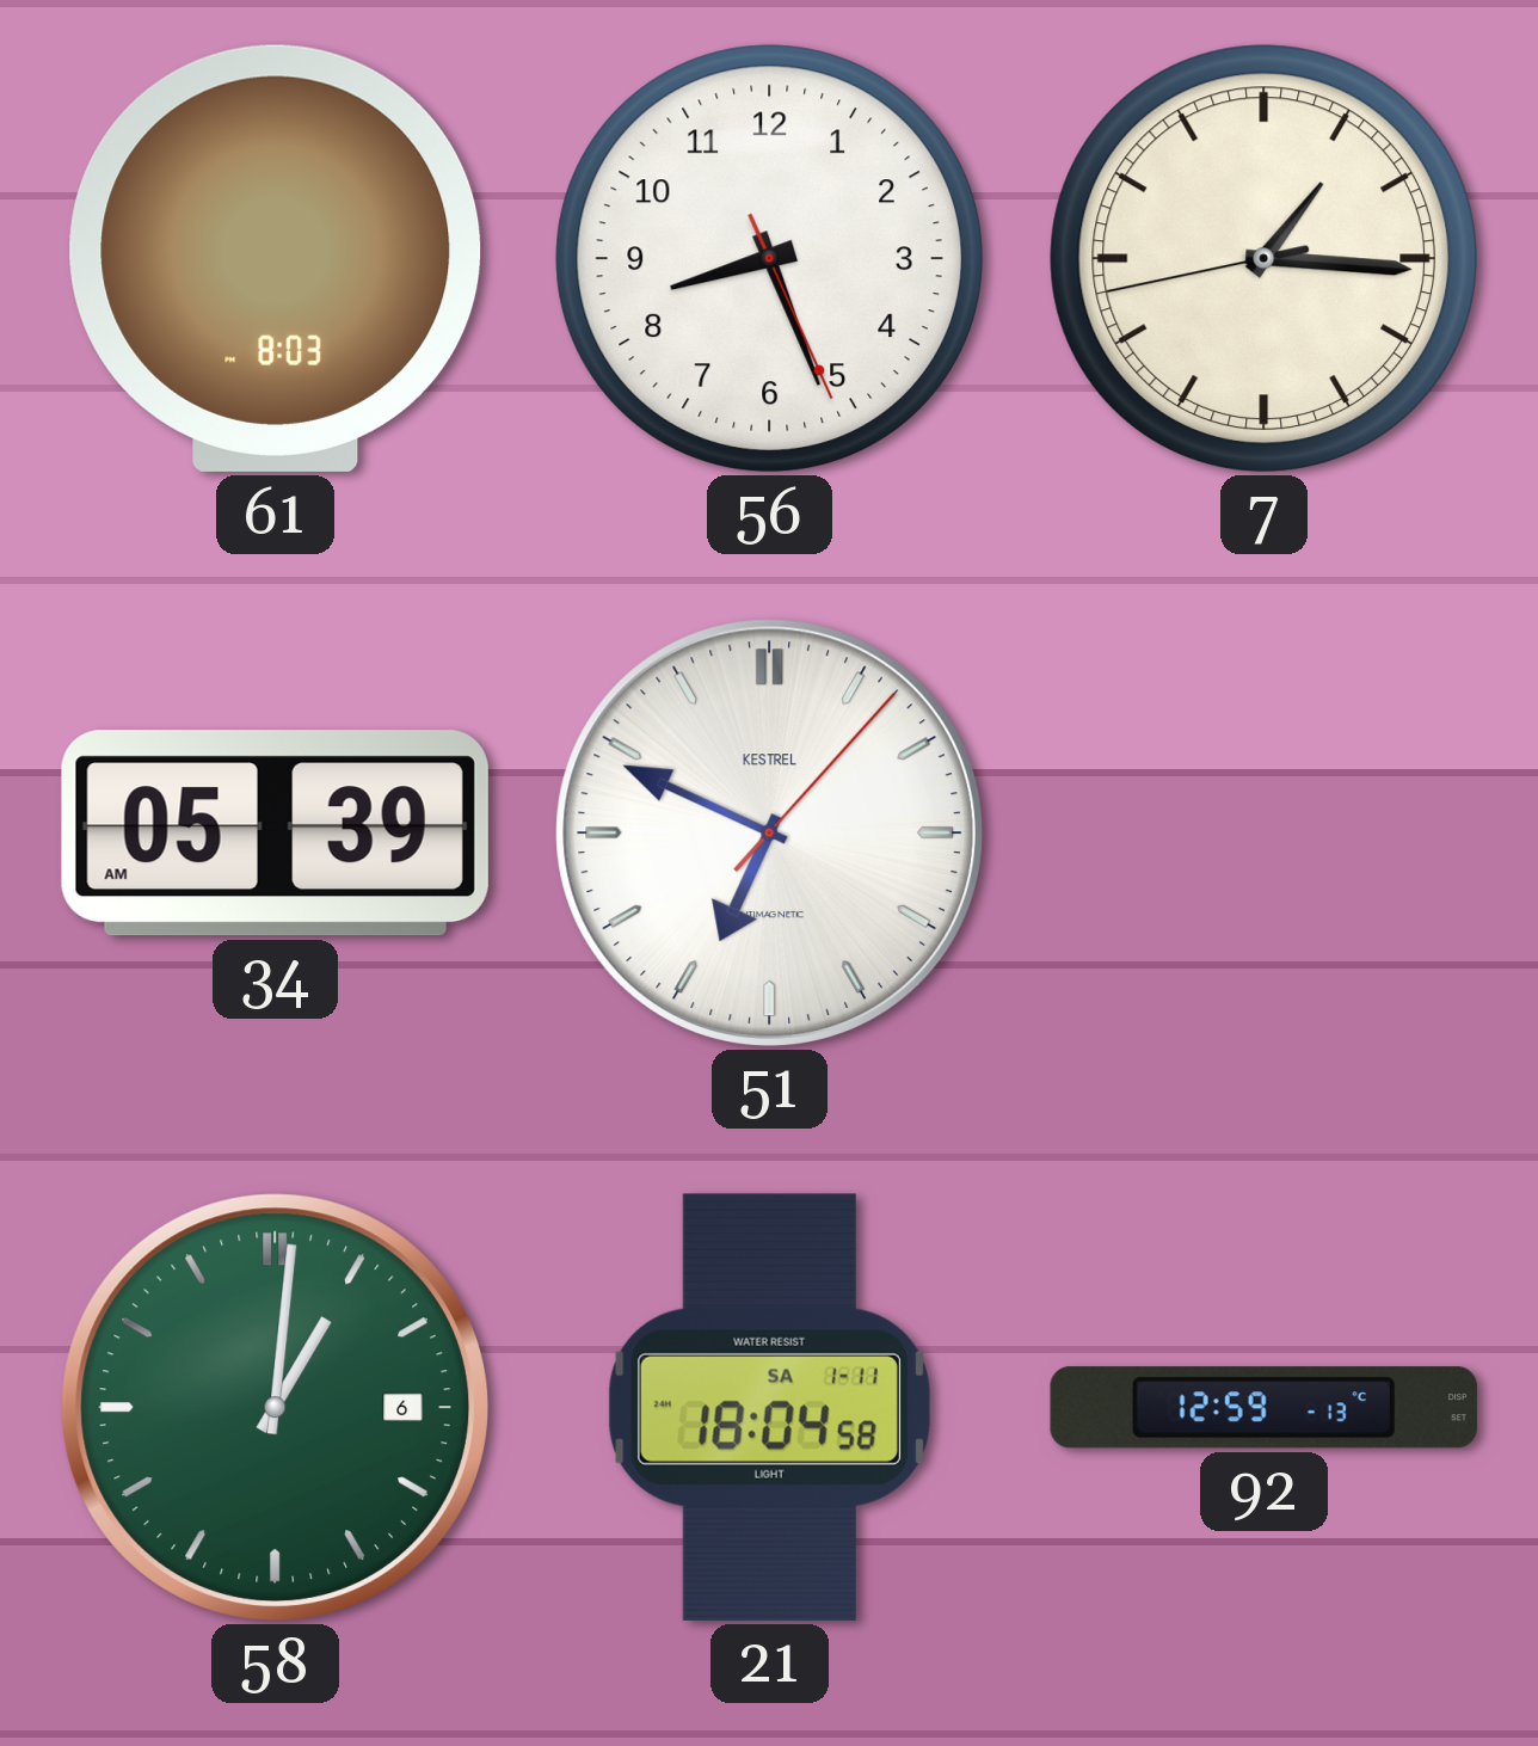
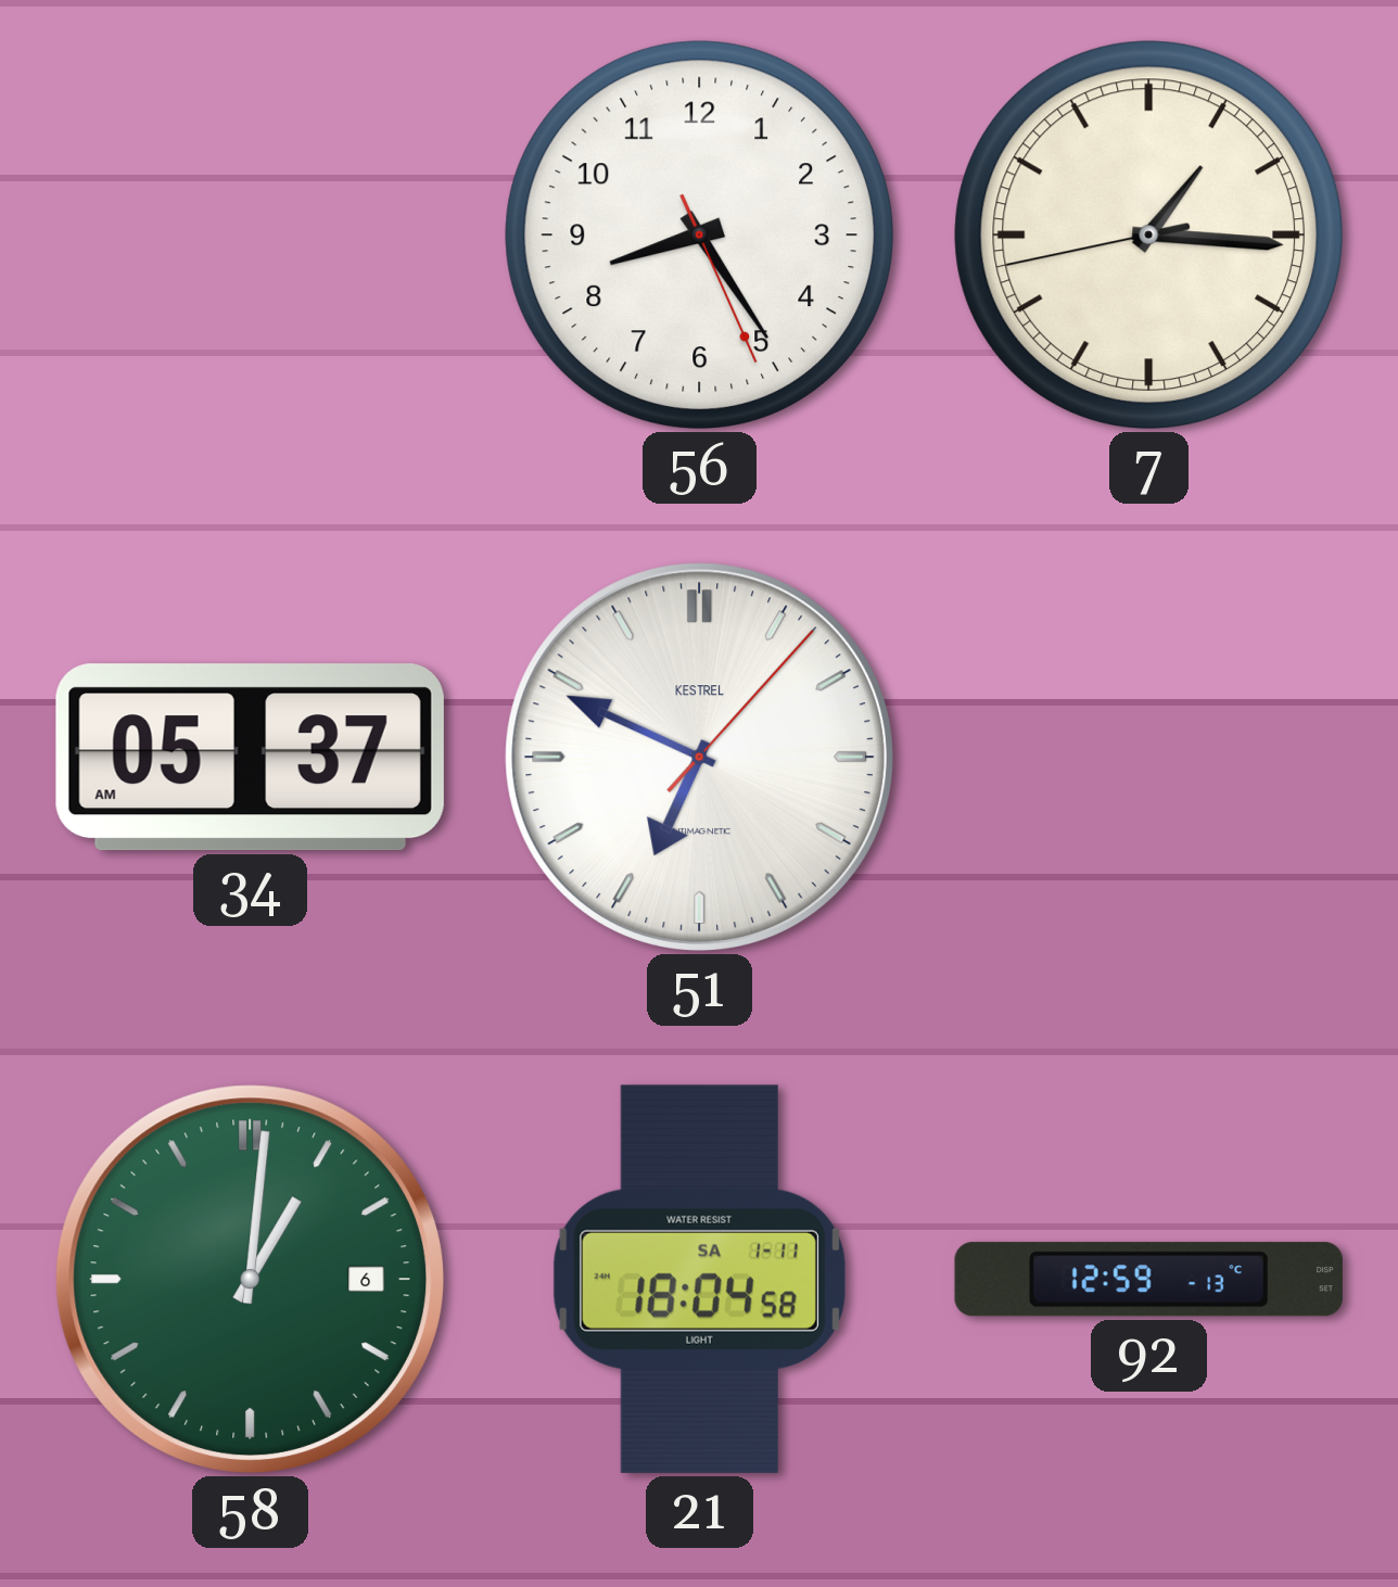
61: 8:03 -> none (276, 258)
56: 8:26 -> 8:24 (699, 234)
34: 05:39 -> 05:37 (250, 758)
